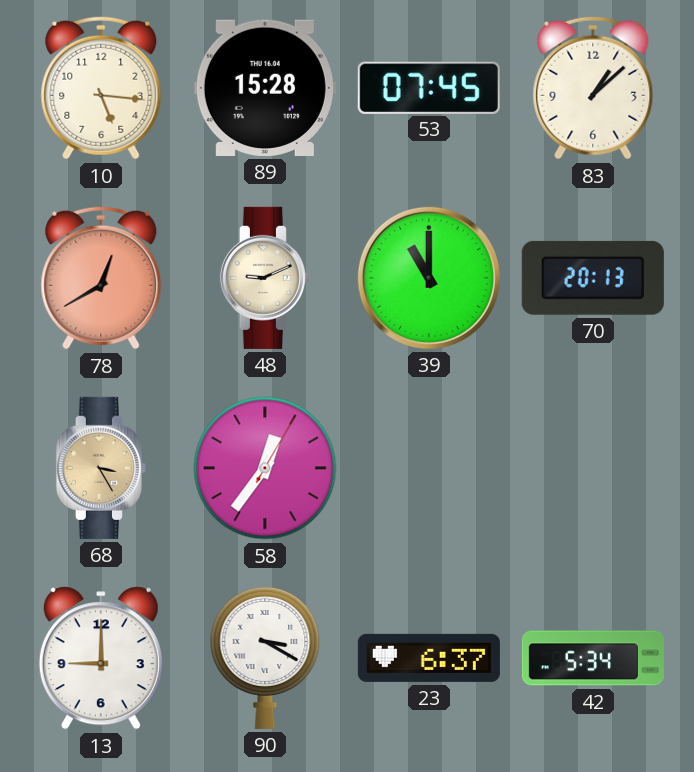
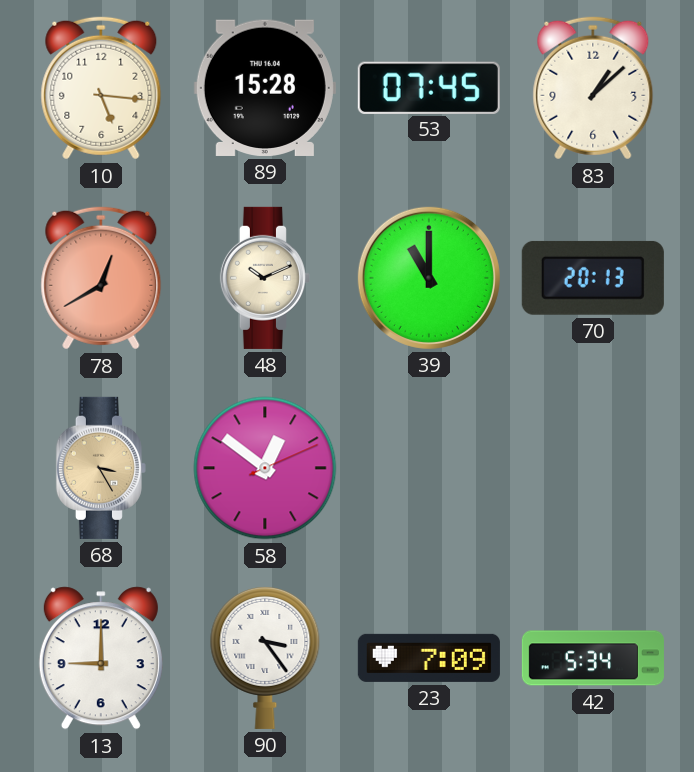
48: 9:11 -> 10:11 (265, 278)
58: 12:36 -> 12:51 (265, 468)
90: 3:20 -> 3:24 (265, 657)
23: 6:37 -> 7:09 (429, 658)
